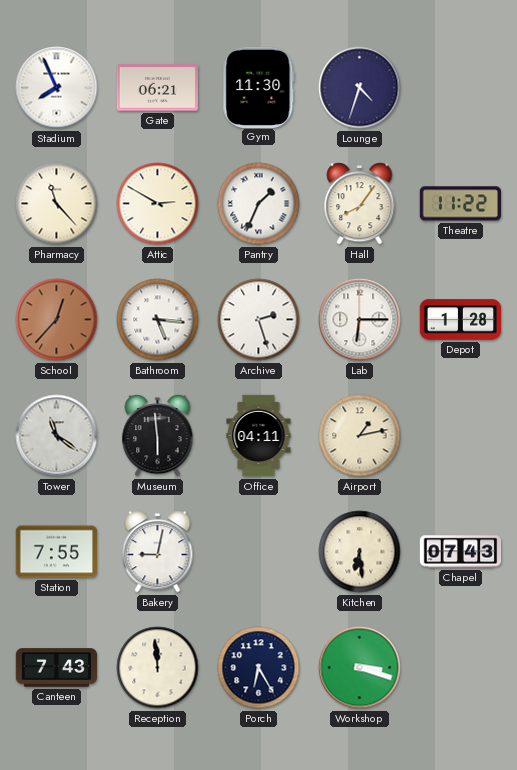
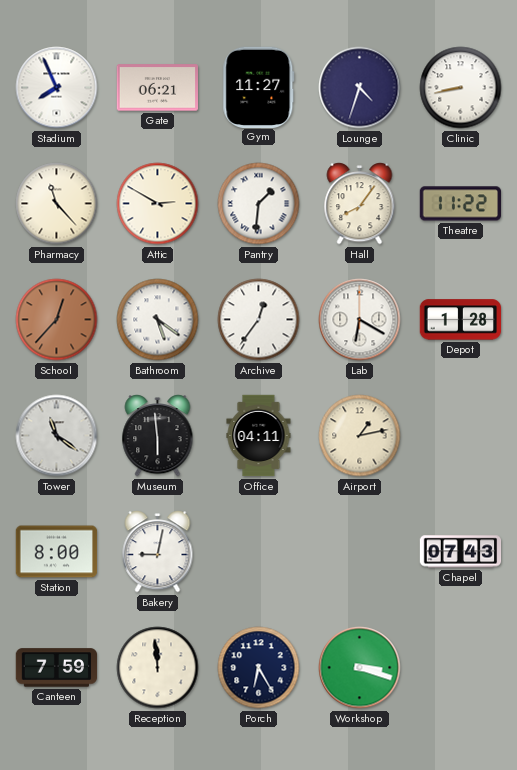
Gym: 11:30 -> 11:27 (259, 87)
Clinic: none -> 8:43 (461, 88)
Pantry: 1:34 -> 1:31 (259, 204)
Bathroom: 5:16 -> 5:21 (158, 320)
Archive: 2:27 -> 12:36 (259, 320)
Lab: 6:15 -> 6:20 (360, 320)
Station: 7:55 -> 8:00 (57, 552)
Kitchen: 6:29 -> none (360, 552)
Canteen: 7:43 -> 7:59 (57, 668)
